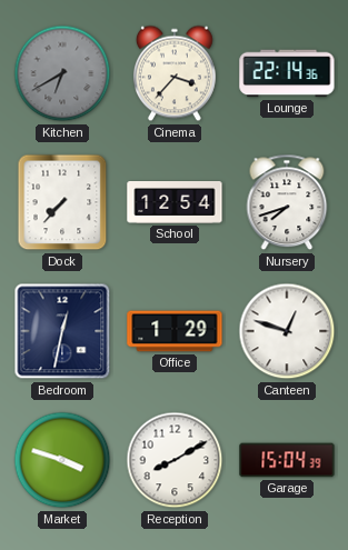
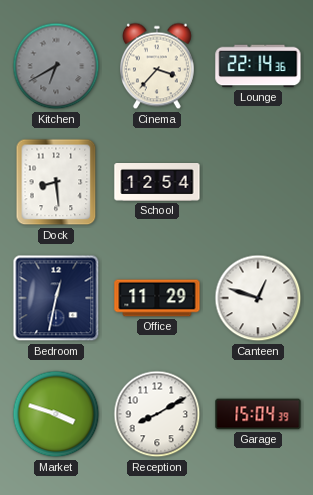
Dock: 7:37 -> 8:29 (56, 182)
Nursery: 7:42 -> none (287, 202)
Office: 1:29 -> 11:29 (157, 298)
